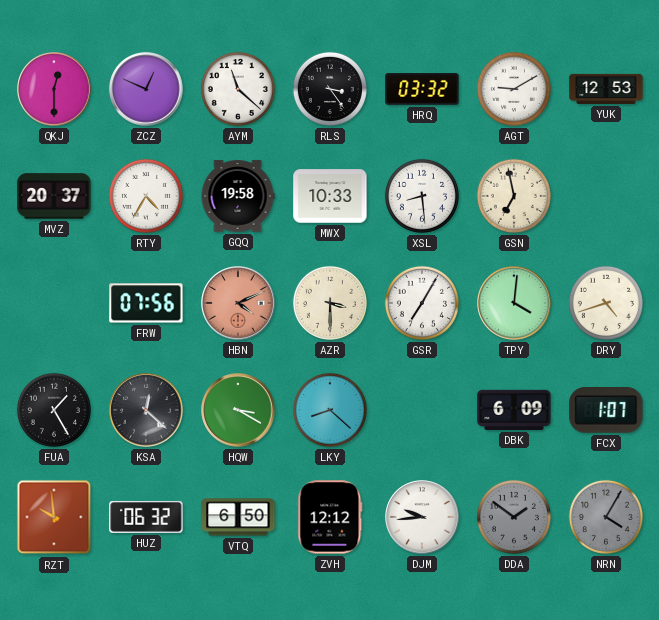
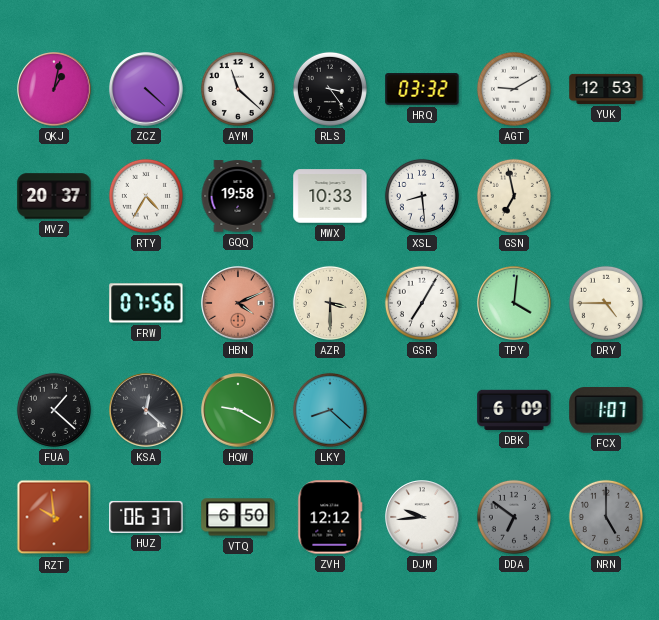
QKJ: 12:30 -> 1:02 (54, 89)
ZCZ: 12:49 -> 4:22 (146, 89)
DRY: 4:42 -> 4:45 (606, 303)
FUA: 1:25 -> 1:22 (54, 410)
HQW: 3:20 -> 9:20 (238, 410)
HUZ: 06:32 -> 06:37 (146, 517)
DDA: 1:51 -> 6:51 (514, 517)
NRN: 4:05 -> 5:00 (606, 517)
